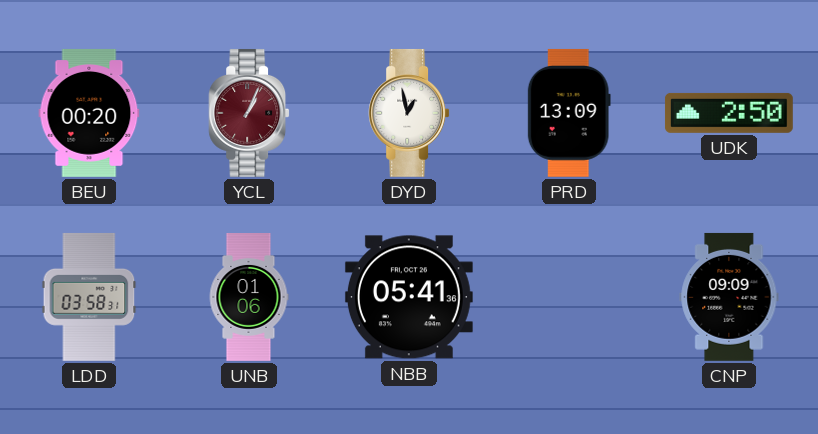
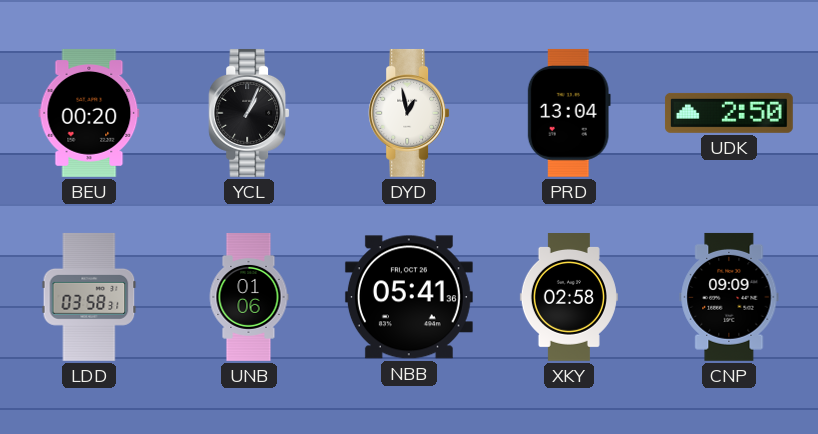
YCL dial: burgundy -> black (249, 113)
PRD: 13:09 -> 13:04 (569, 113)
XKY: none -> 02:58 (569, 298)
